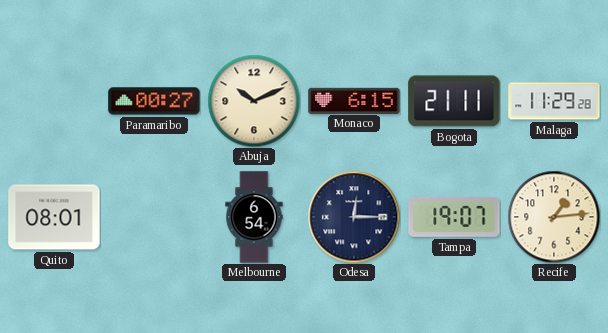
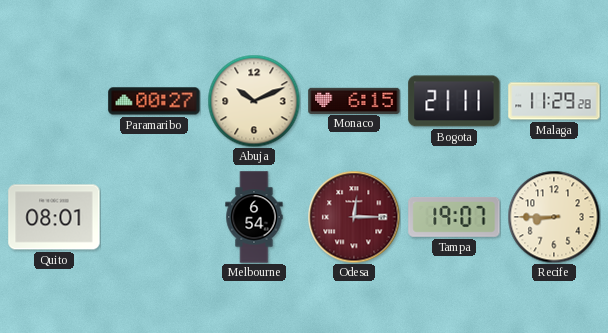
Odesa dial: navy -> burgundy (354, 217)
Recife: 1:14 -> 8:45 (554, 217)
